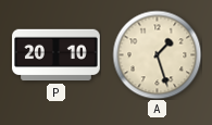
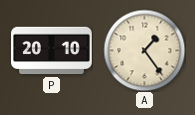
A: 1:27 -> 1:24 (144, 50)
